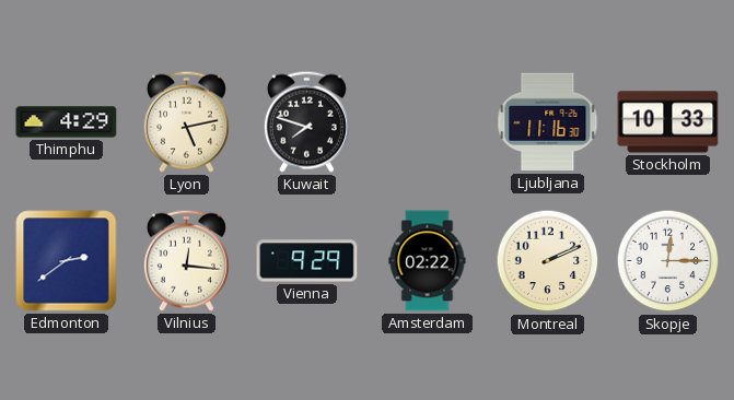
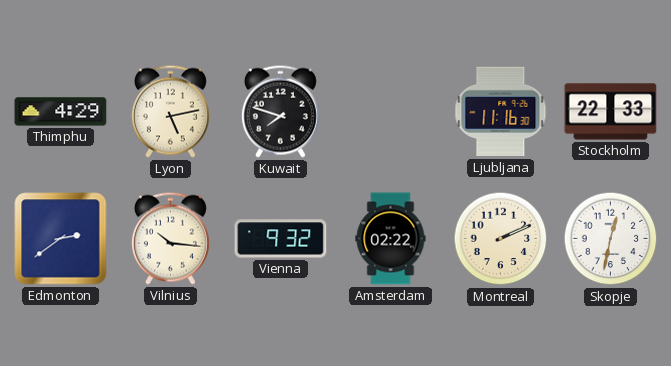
Stockholm: 10:33 -> 22:33 (611, 112)
Vilnius: 12:16 -> 10:16 (170, 238)
Vienna: 9:29 -> 9:32 (281, 239)
Skopje: 12:15 -> 12:32 (611, 239)
